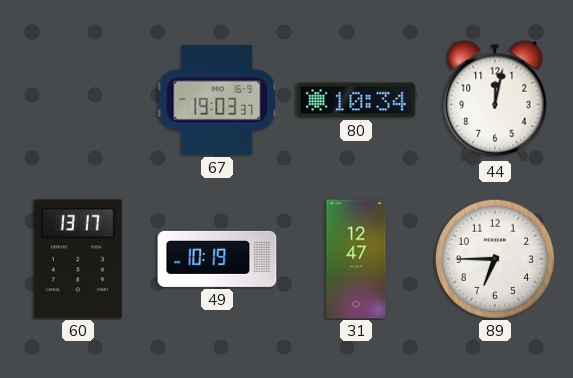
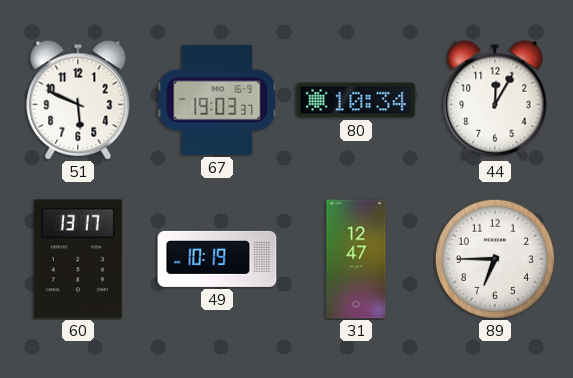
51: none -> 5:49 (78, 100)
44: 12:02 -> 12:05 (495, 100)
